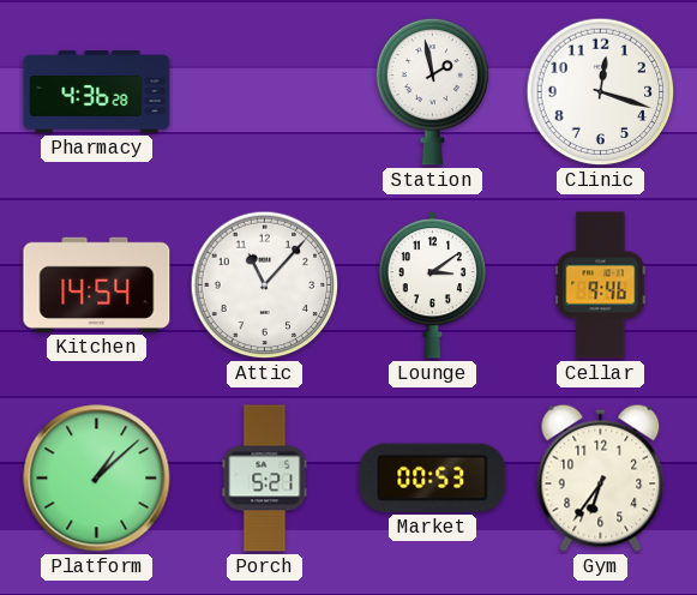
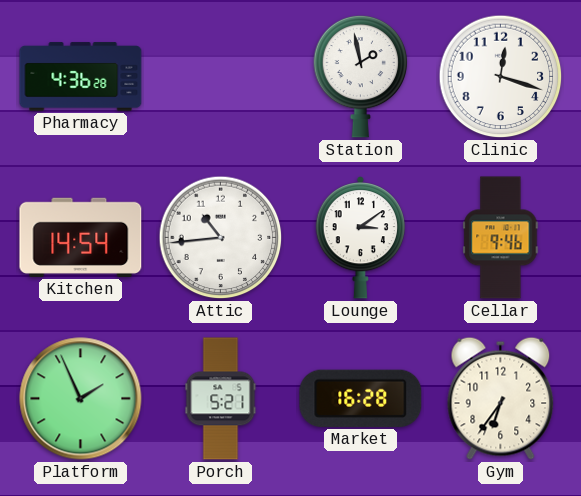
Attic: 11:07 -> 10:44 (221, 238)
Platform: 1:08 -> 1:56 (81, 399)
Market: 00:53 -> 16:28 (361, 398)
